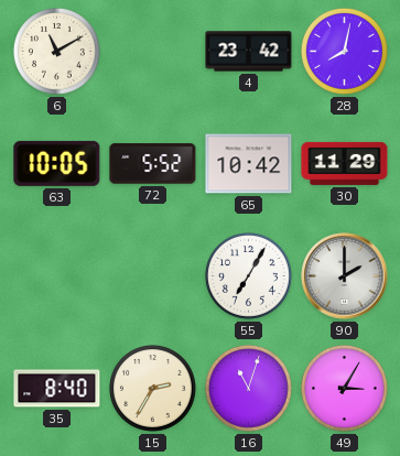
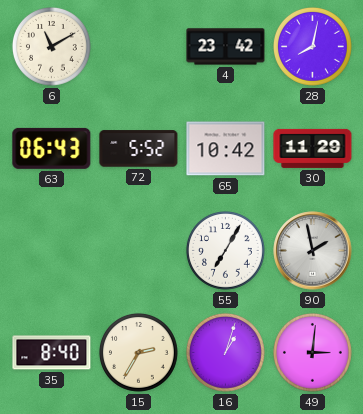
63: 10:05 -> 06:43 (52, 148)
90: 2:00 -> 1:58 (313, 251)
16: 11:03 -> 1:03 (225, 353)
49: 3:05 -> 3:01 (312, 353)
